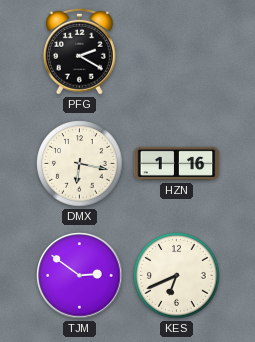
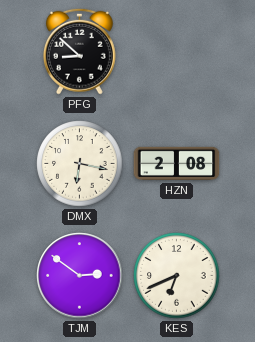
PFG: 2:20 -> 8:52 (79, 51)
HZN: 1:16 -> 2:08 (177, 164)
